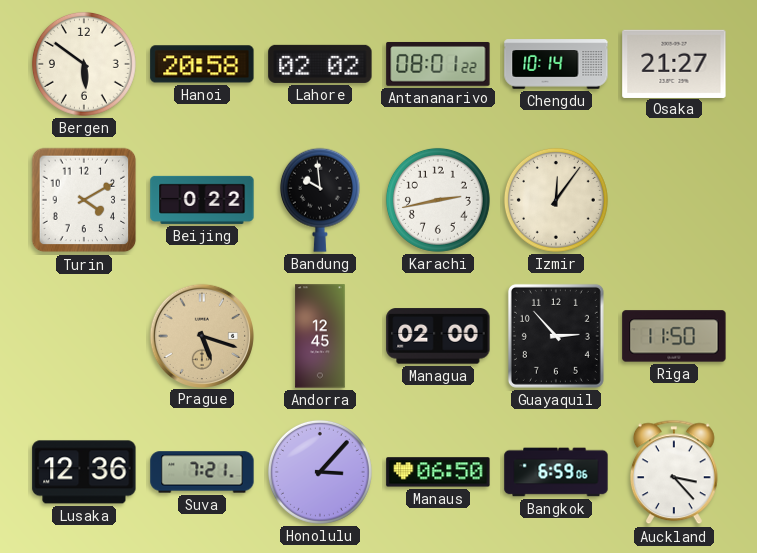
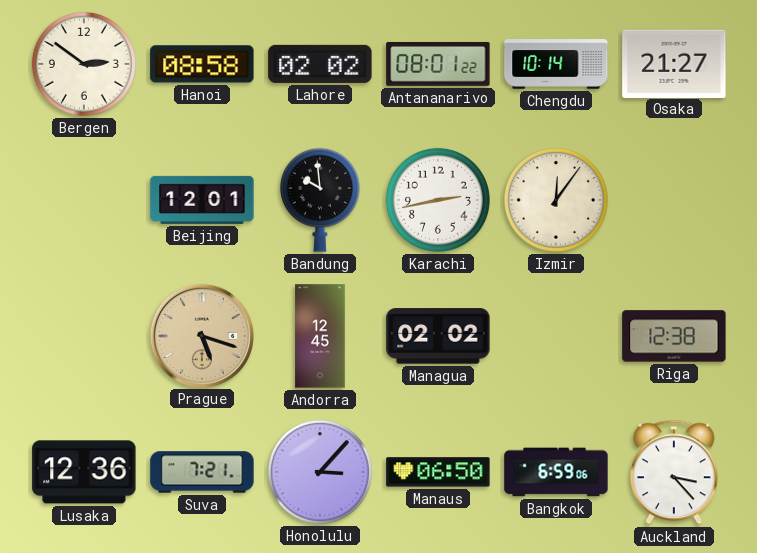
Bergen: 5:51 -> 2:51 (84, 64)
Hanoi: 20:58 -> 08:58 (202, 64)
Turin: 4:10 -> none (84, 200)
Beijing: 0:22 -> 12:01 (202, 200)
Managua: 02:00 -> 02:02 (438, 336)
Guayaquil: 2:53 -> none (556, 336)
Riga: 11:50 -> 12:38 (674, 336)
